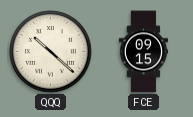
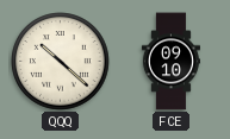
FCE: 09:15 -> 09:10 (170, 62)
